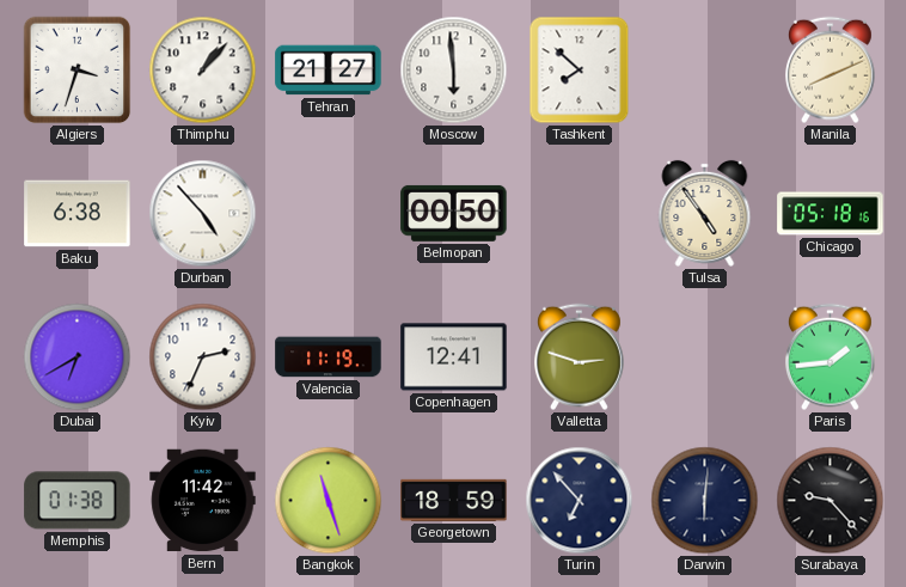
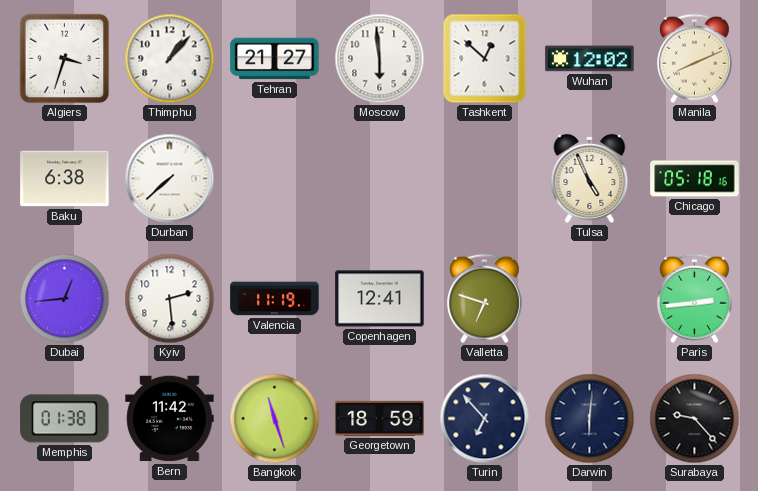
Tashkent: 7:52 -> 12:52 (485, 59)
Wuhan: none -> 12:02 (590, 59)
Durban: 4:53 -> 7:38 (170, 179)
Belmopan: 00:50 -> none (454, 213)
Tulsa: 4:54 -> 4:56 (590, 178)
Dubai: 6:40 -> 12:44 (65, 299)
Kyiv: 2:34 -> 2:29 (170, 299)
Valletta: 2:48 -> 6:48 (484, 299)
Paris: 1:44 -> 2:44 (694, 299)
